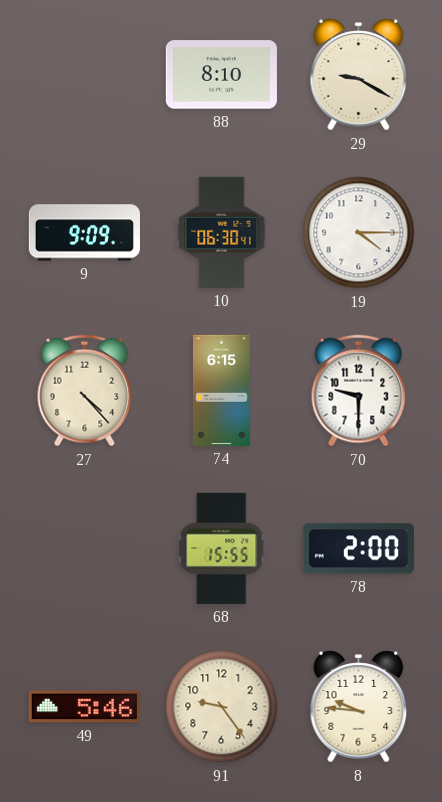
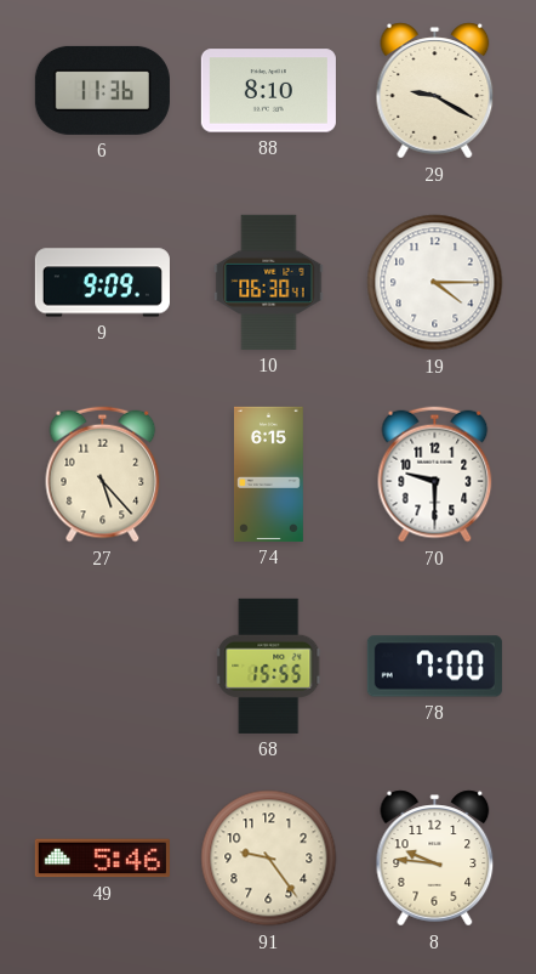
6: none -> 11:36 (102, 90)
27: 4:23 -> 5:23 (103, 475)
78: 2:00 -> 7:00 (434, 667)
